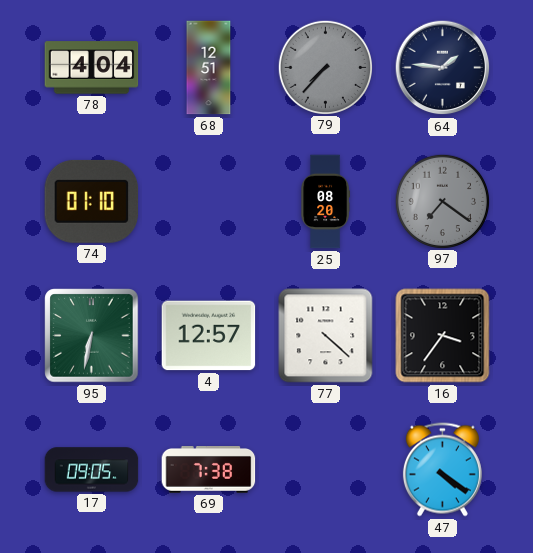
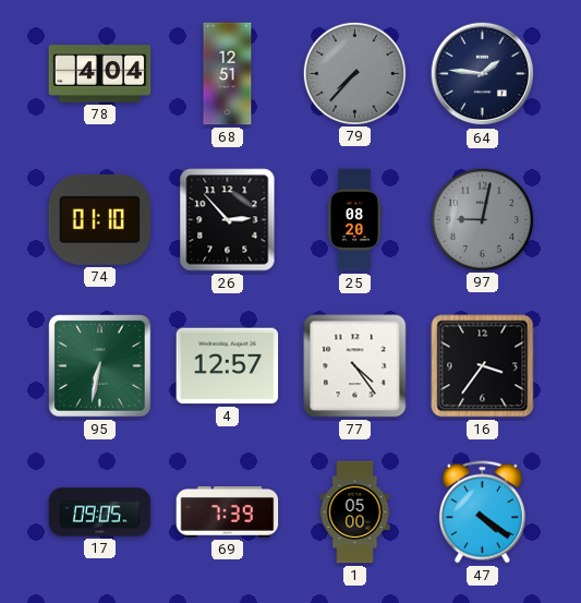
26: none -> 2:53 (228, 220)
97: 7:21 -> 9:02 (482, 219)
77: 4:22 -> 4:24 (355, 366)
69: 7:38 -> 7:39 (228, 512)
1: none -> 05:00 (355, 512)
